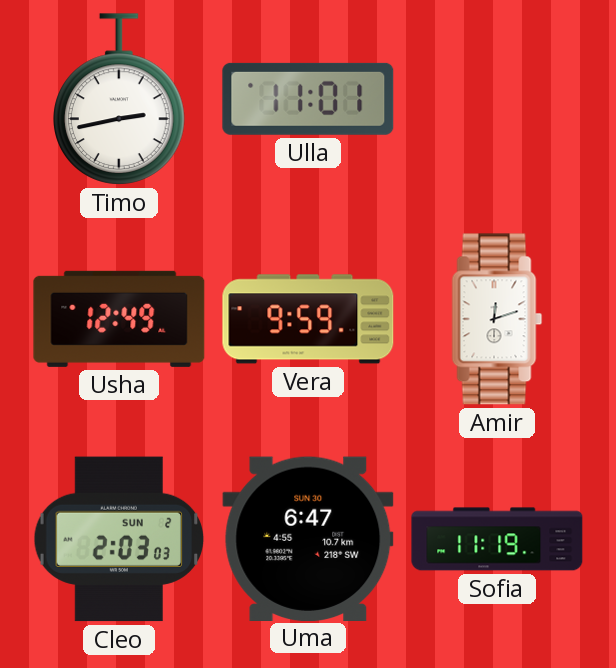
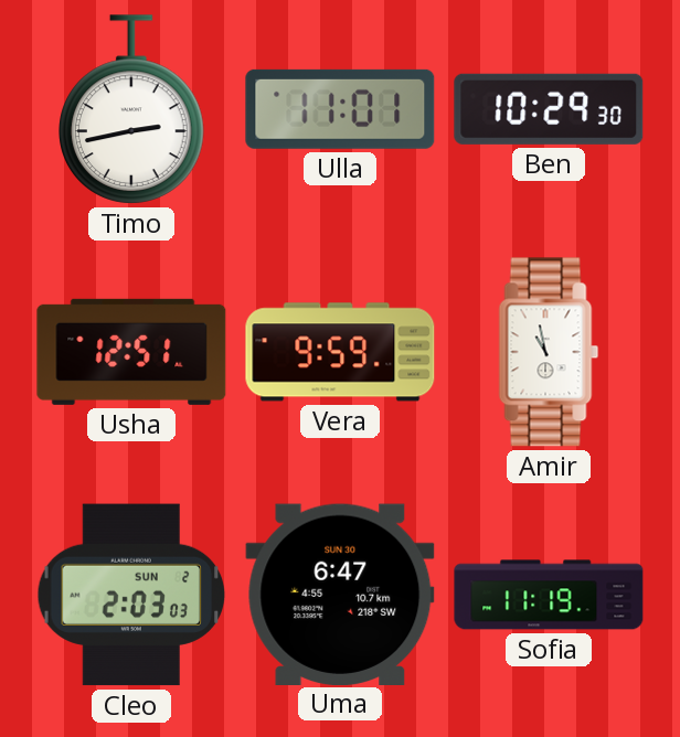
Ben: none -> 10:29 (549, 109)
Usha: 12:49 -> 12:51 (131, 352)
Amir: 12:12 -> 10:58 (549, 352)
